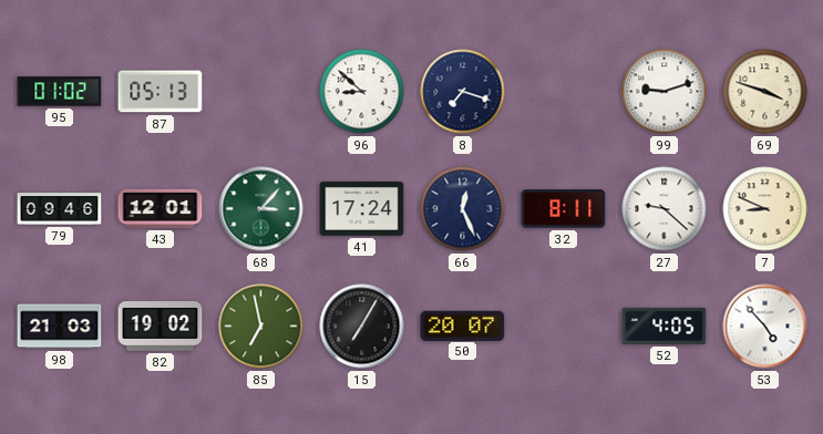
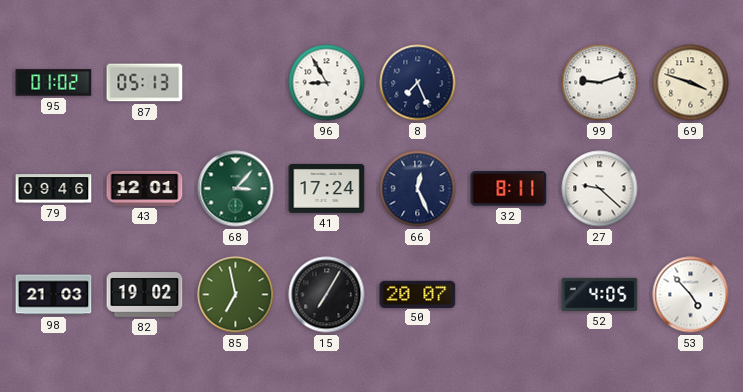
96: 8:52 -> 8:55 (327, 83)
8: 7:18 -> 7:26 (418, 83)
7: 8:49 -> none (765, 209)
